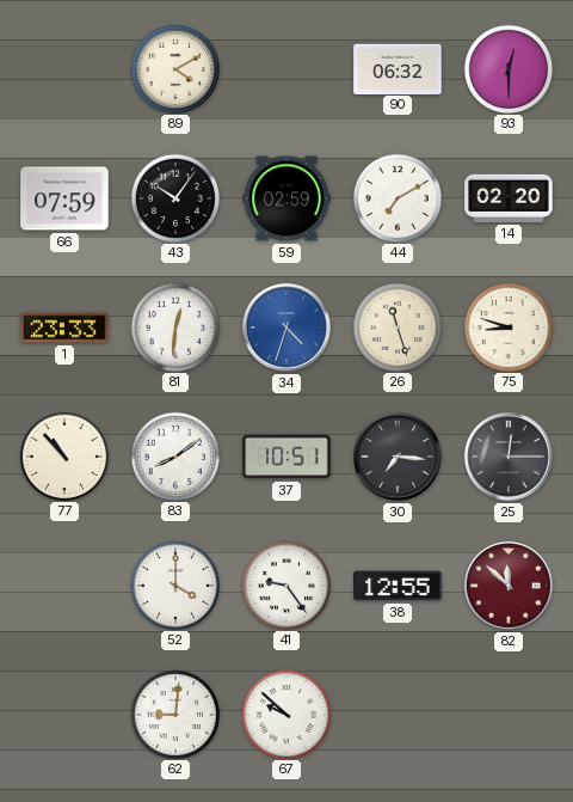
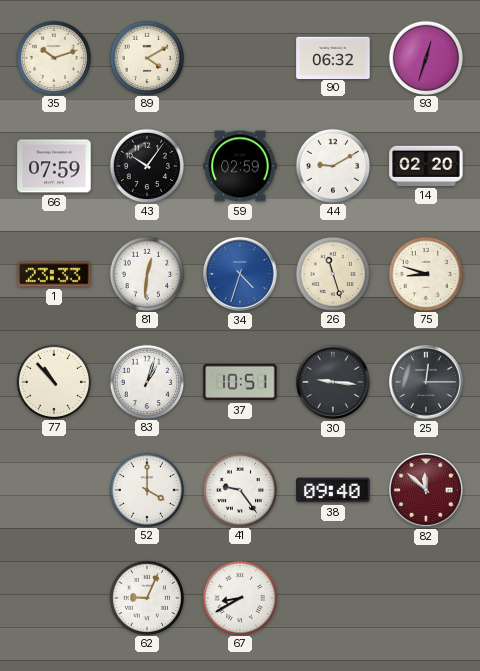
35: none -> 10:12 (53, 57)
93: 12:30 -> 12:33 (425, 57)
44: 7:10 -> 9:10 (332, 165)
83: 8:09 -> 1:03 (146, 381)
30: 7:16 -> 9:16 (334, 383)
38: 12:55 -> 09:40 (333, 490)
62: 9:01 -> 9:04 (146, 597)
67: 9:52 -> 8:40 (239, 597)
